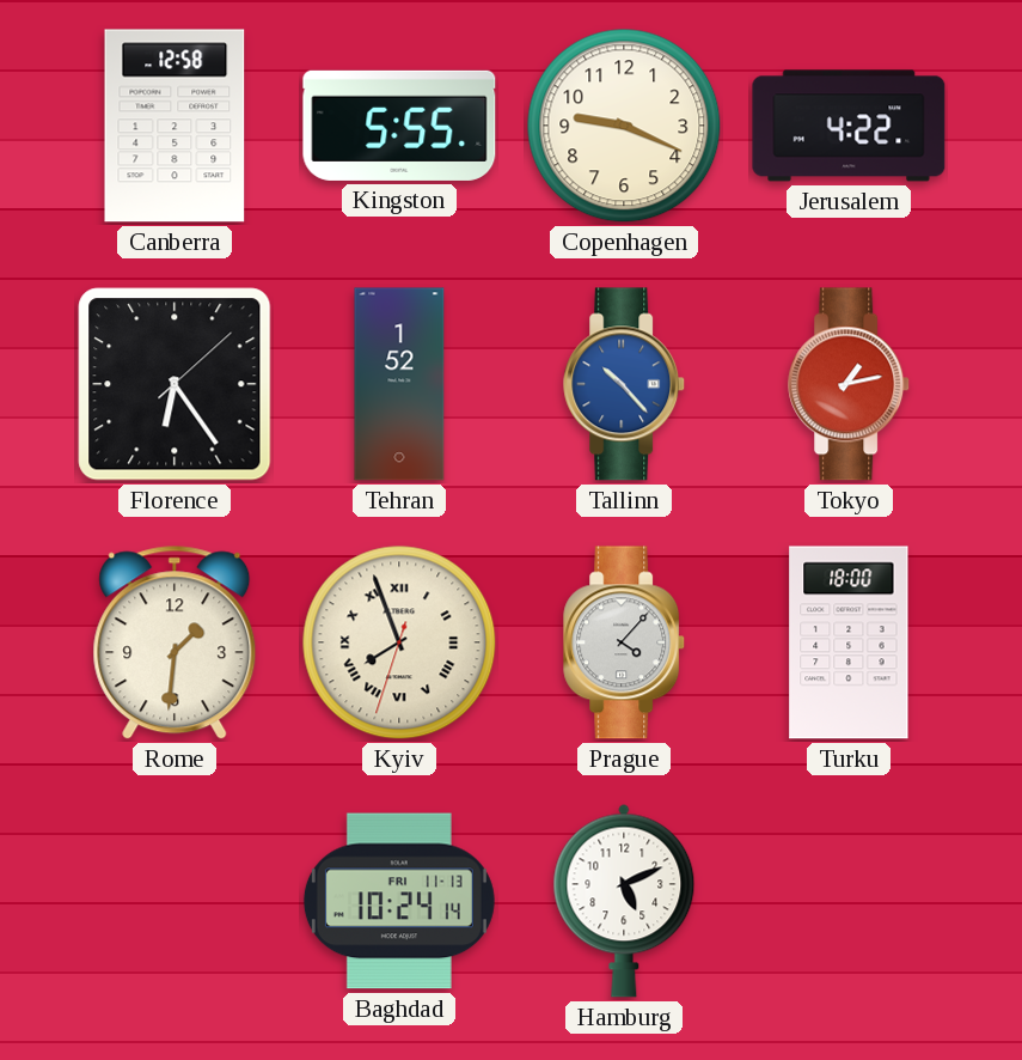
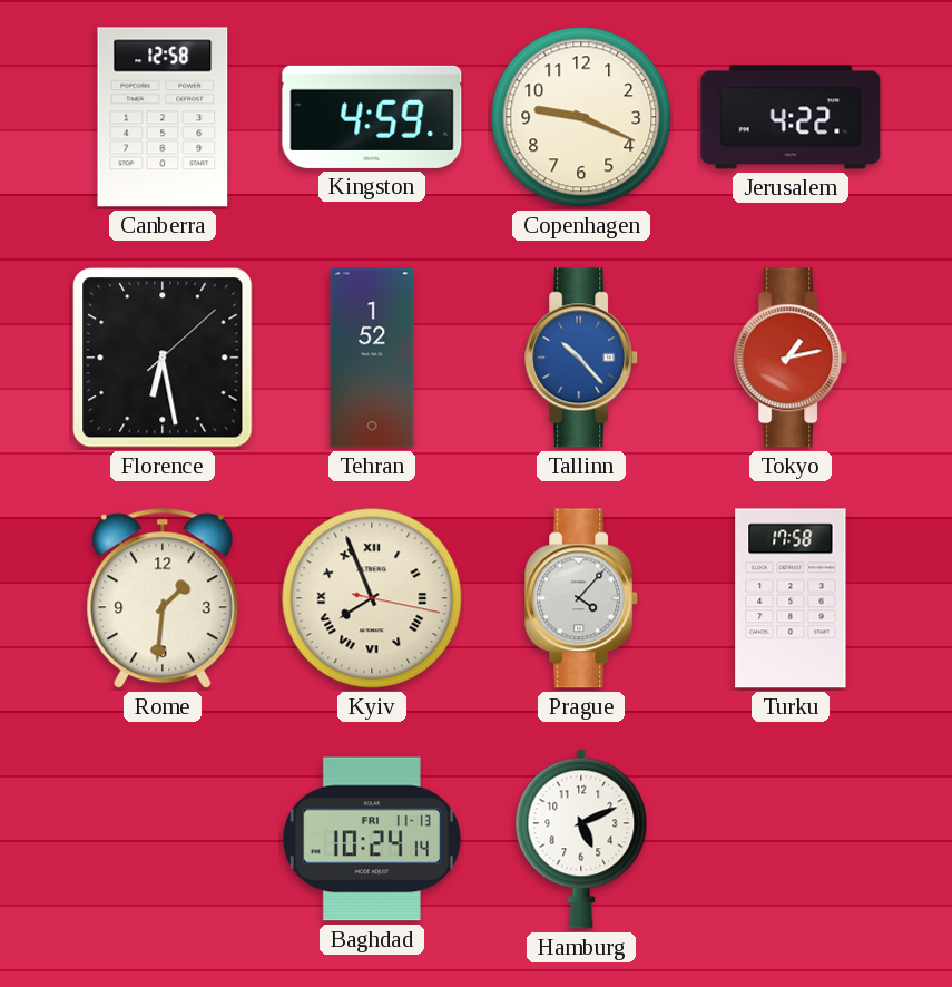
Kingston: 5:55 -> 4:59 (372, 117)
Florence: 6:24 -> 6:28 (163, 358)
Kyiv: 7:56:33 -> 7:56:17 (372, 598)
Turku: 18:00 -> 17:58 (791, 598)
